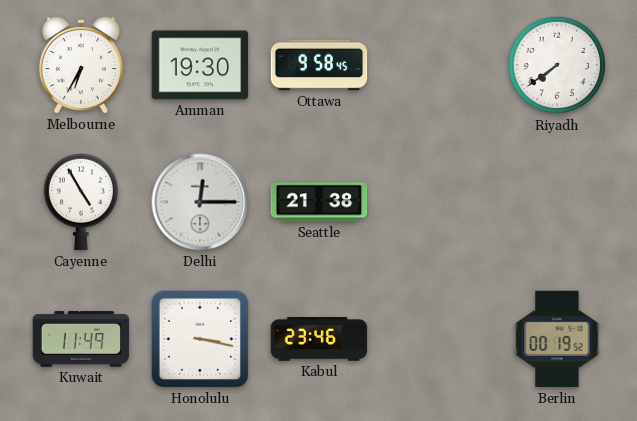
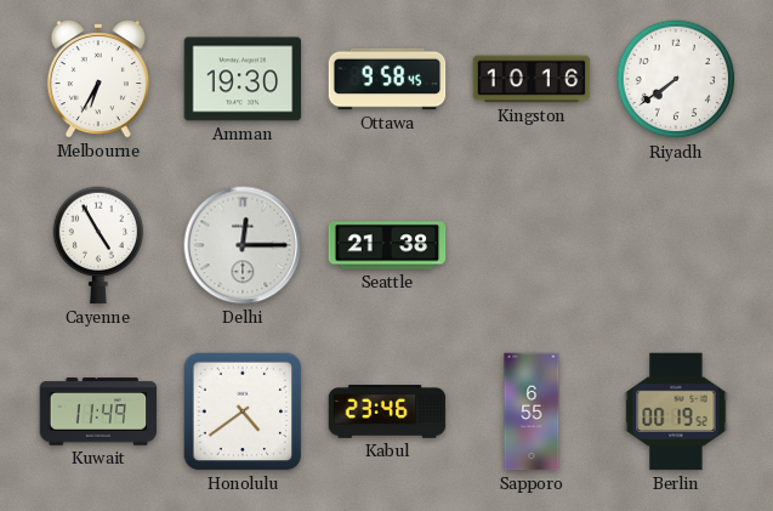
Kingston: none -> 10:16 (532, 79)
Honolulu: 3:17 -> 4:39 (243, 411)
Sapporo: none -> 6:55 (532, 411)
